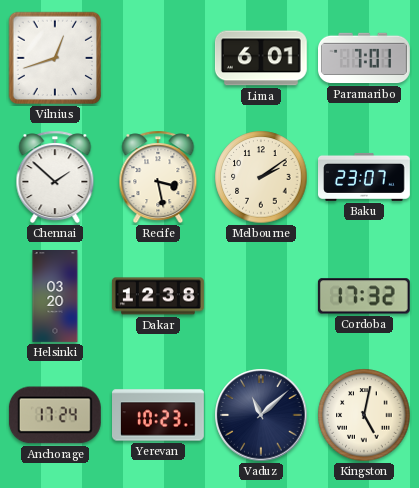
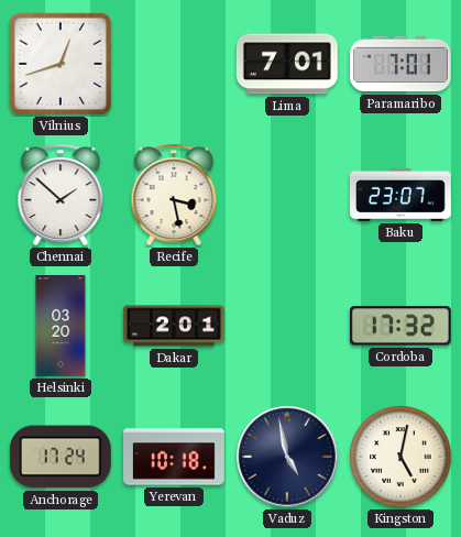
Lima: 6:01 -> 7:01 (287, 64)
Melbourne: 2:09 -> none (261, 177)
Dakar: 12:38 -> 2:01 (174, 326)
Yerevan: 10:23 -> 10:18 (175, 457)
Vaduz: 11:08 -> 4:58 (287, 457)
